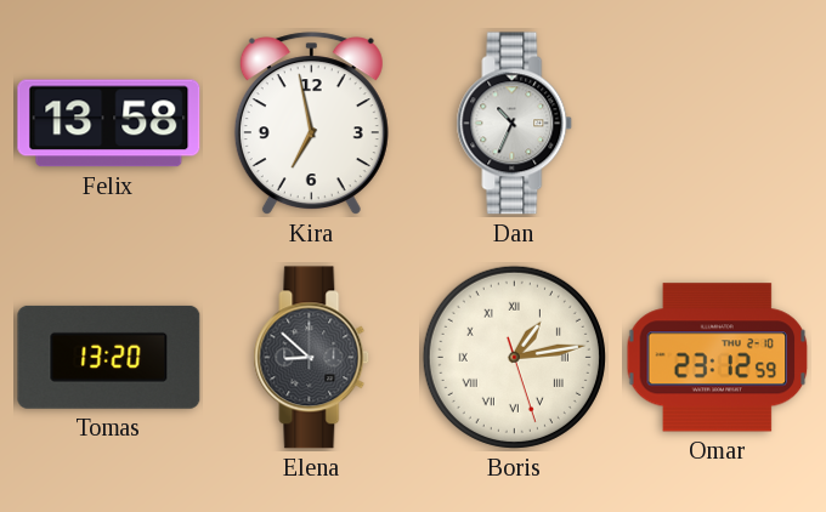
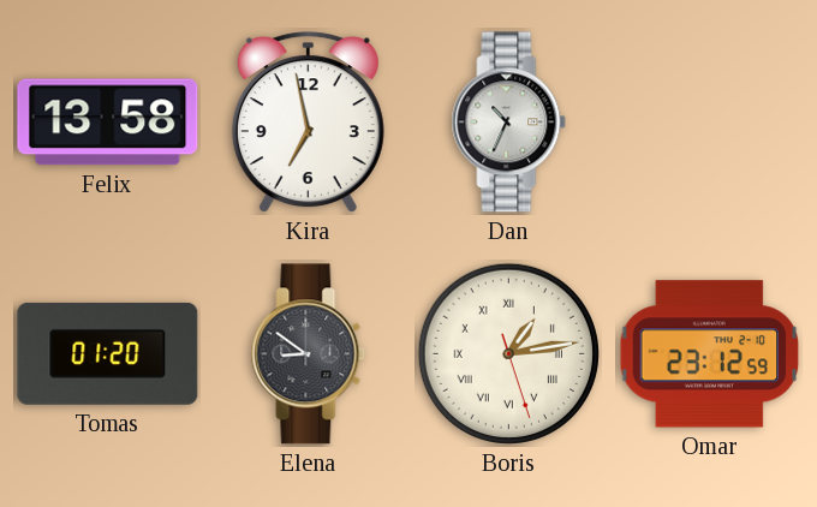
Tomas: 13:20 -> 01:20 (108, 353)
Elena: 8:52 -> 8:51 (309, 354)
